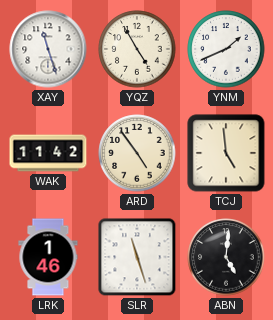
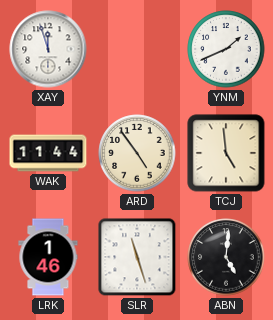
XAY: 11:27 -> 11:57 (48, 49)
YQZ: 4:55 -> none (137, 49)
WAK: 11:42 -> 11:44 (48, 153)
